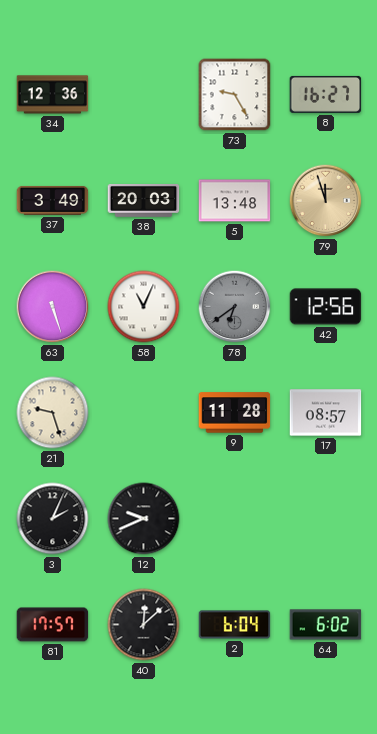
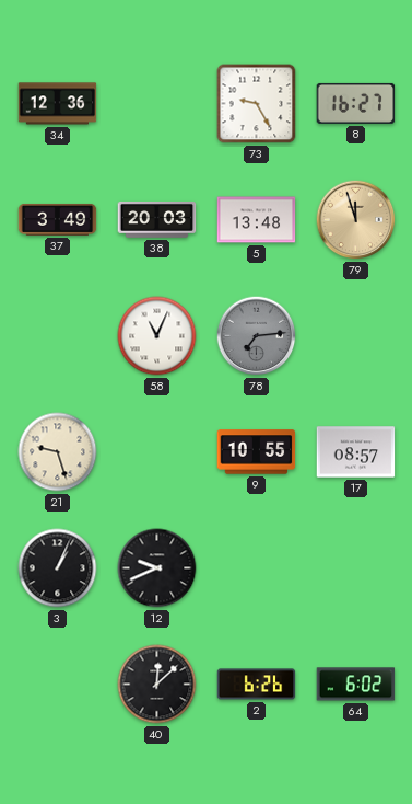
63: 5:27 -> none (53, 307)
78: 6:39 -> 7:14 (257, 336)
42: 12:56 -> none (326, 307)
9: 11:28 -> 10:55 (257, 452)
3: 2:04 -> 1:04 (58, 568)
81: 17:57 -> none (53, 625)
2: 6:04 -> 6:26 (257, 685)
